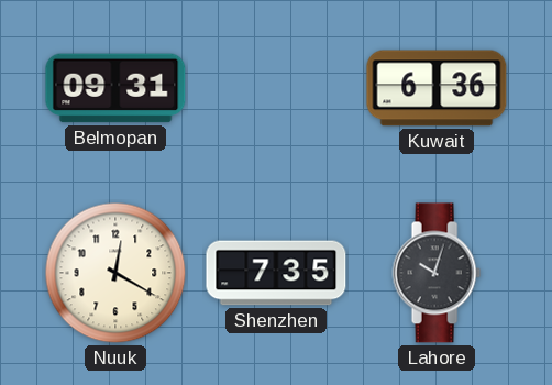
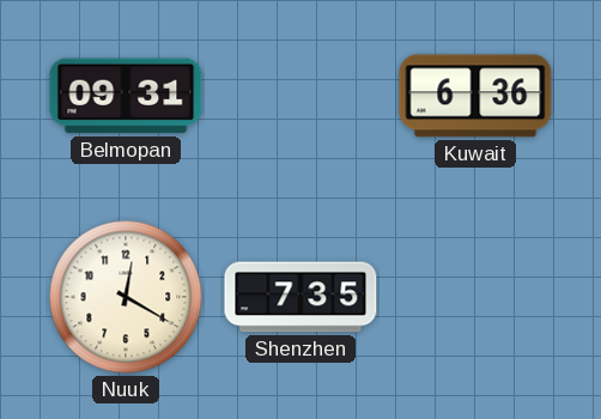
Lahore: 10:03 -> none (437, 273)
